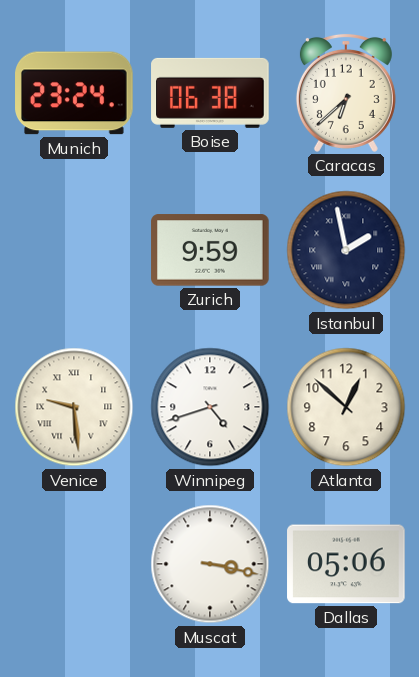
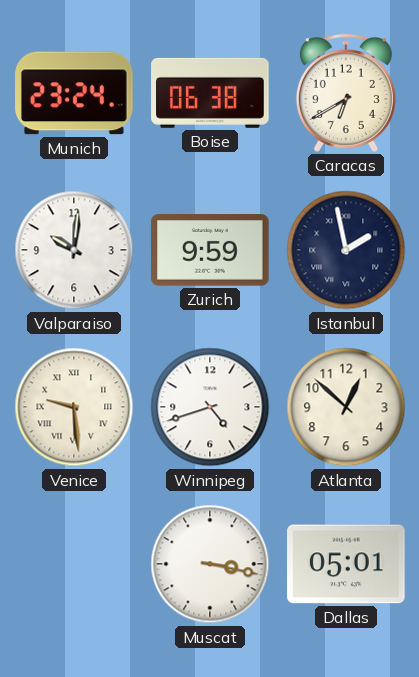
Caracas: 6:38 -> 6:40 (346, 93)
Valparaiso: none -> 10:01 (74, 250)
Dallas: 05:06 -> 05:01 (346, 564)
